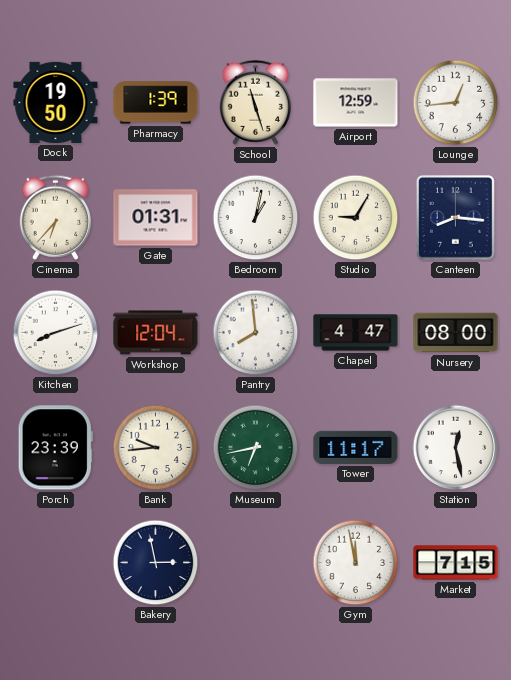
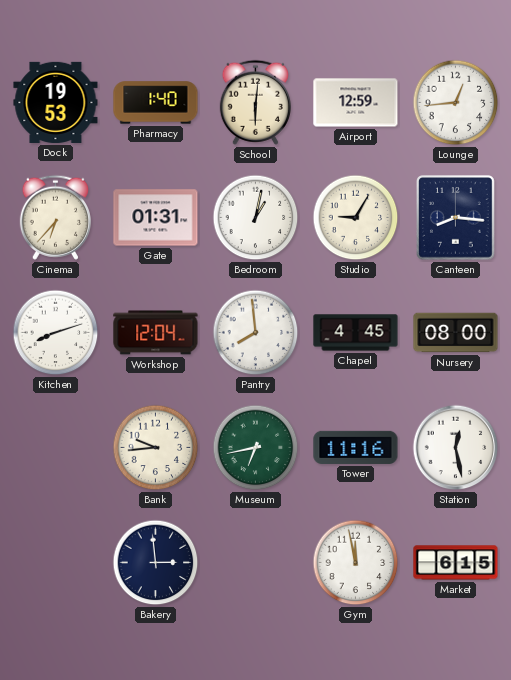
Dock: 19:50 -> 19:53 (56, 102)
Pharmacy: 1:39 -> 1:40 (156, 103)
School: 11:27 -> 6:01 (255, 102)
Chapel: 4:47 -> 4:45 (356, 333)
Porch: 23:39 -> none (55, 448)
Tower: 11:17 -> 11:16 (356, 447)
Bakery: 2:58 -> 2:59 (156, 563)
Market: 7:15 -> 6:15 (456, 563)
